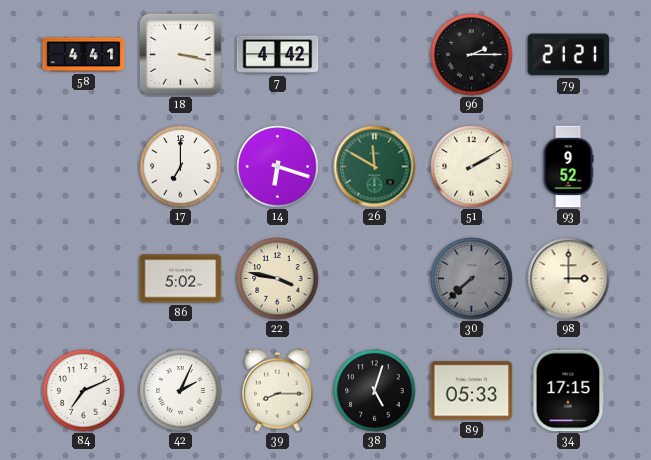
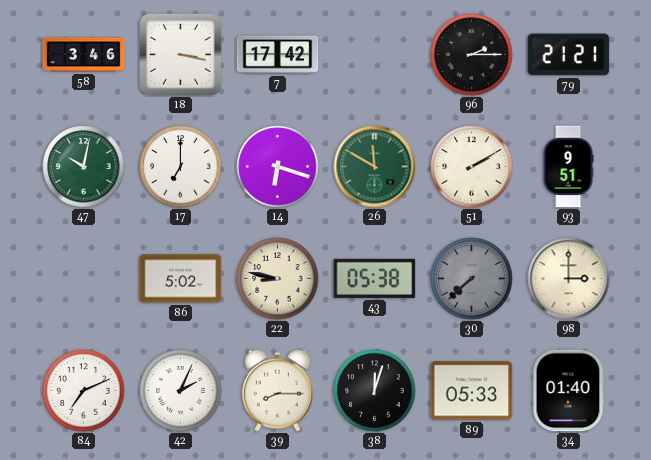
58: 4:41 -> 3:46 (84, 55)
7: 4:42 -> 17:42 (278, 55)
47: none -> 10:02 (84, 167)
93: 9:52 -> 9:51 (568, 167)
22: 3:47 -> 8:47 (278, 279)
43: none -> 05:38 (375, 278)
38: 5:03 -> 12:03 (375, 391)
34: 17:15 -> 01:40 (568, 391)
